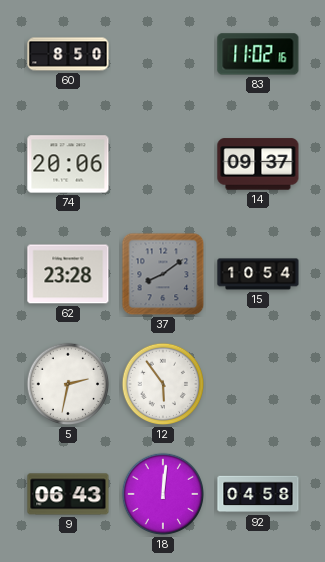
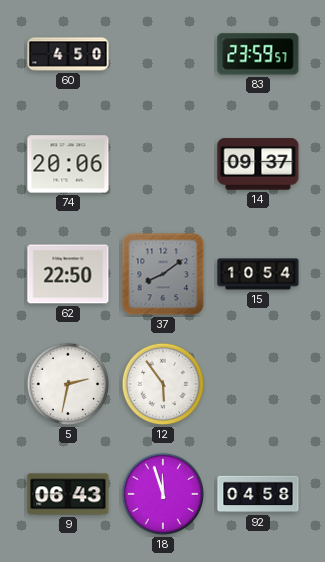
60: 8:50 -> 4:50 (68, 54)
83: 11:02 -> 23:59 (258, 54)
62: 23:28 -> 22:50 (68, 274)
18: 12:01 -> 11:57 (163, 494)
